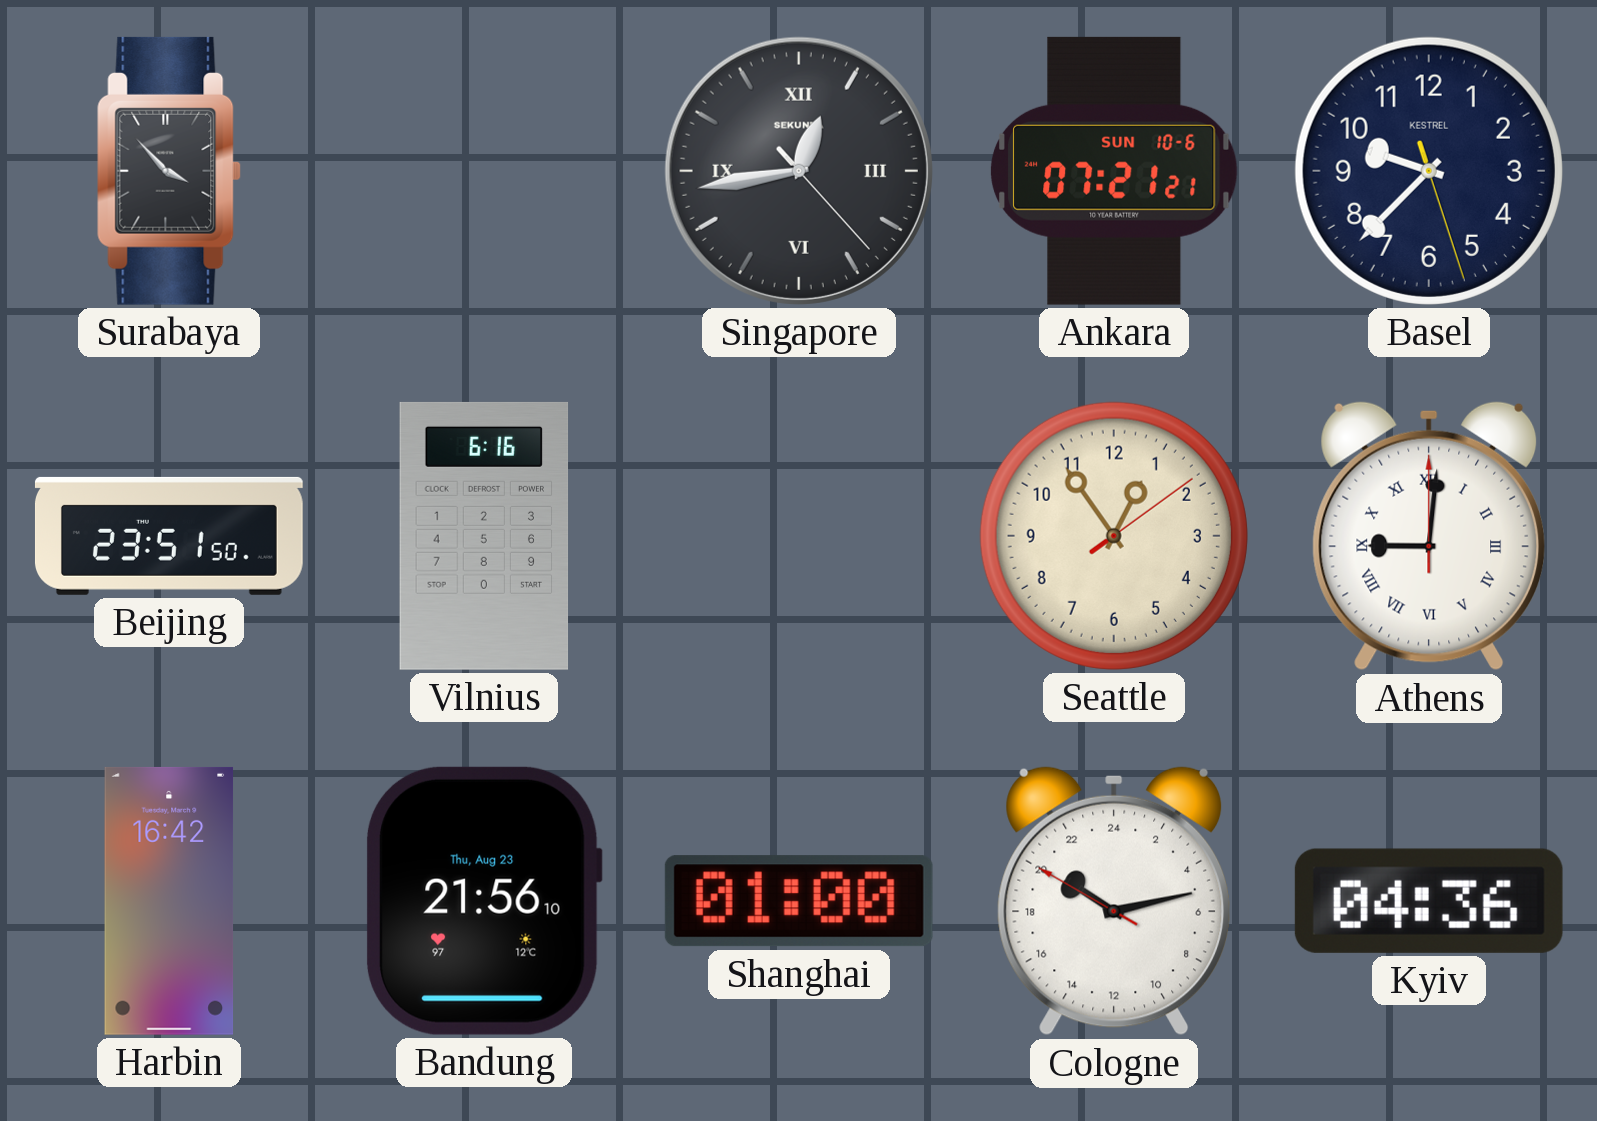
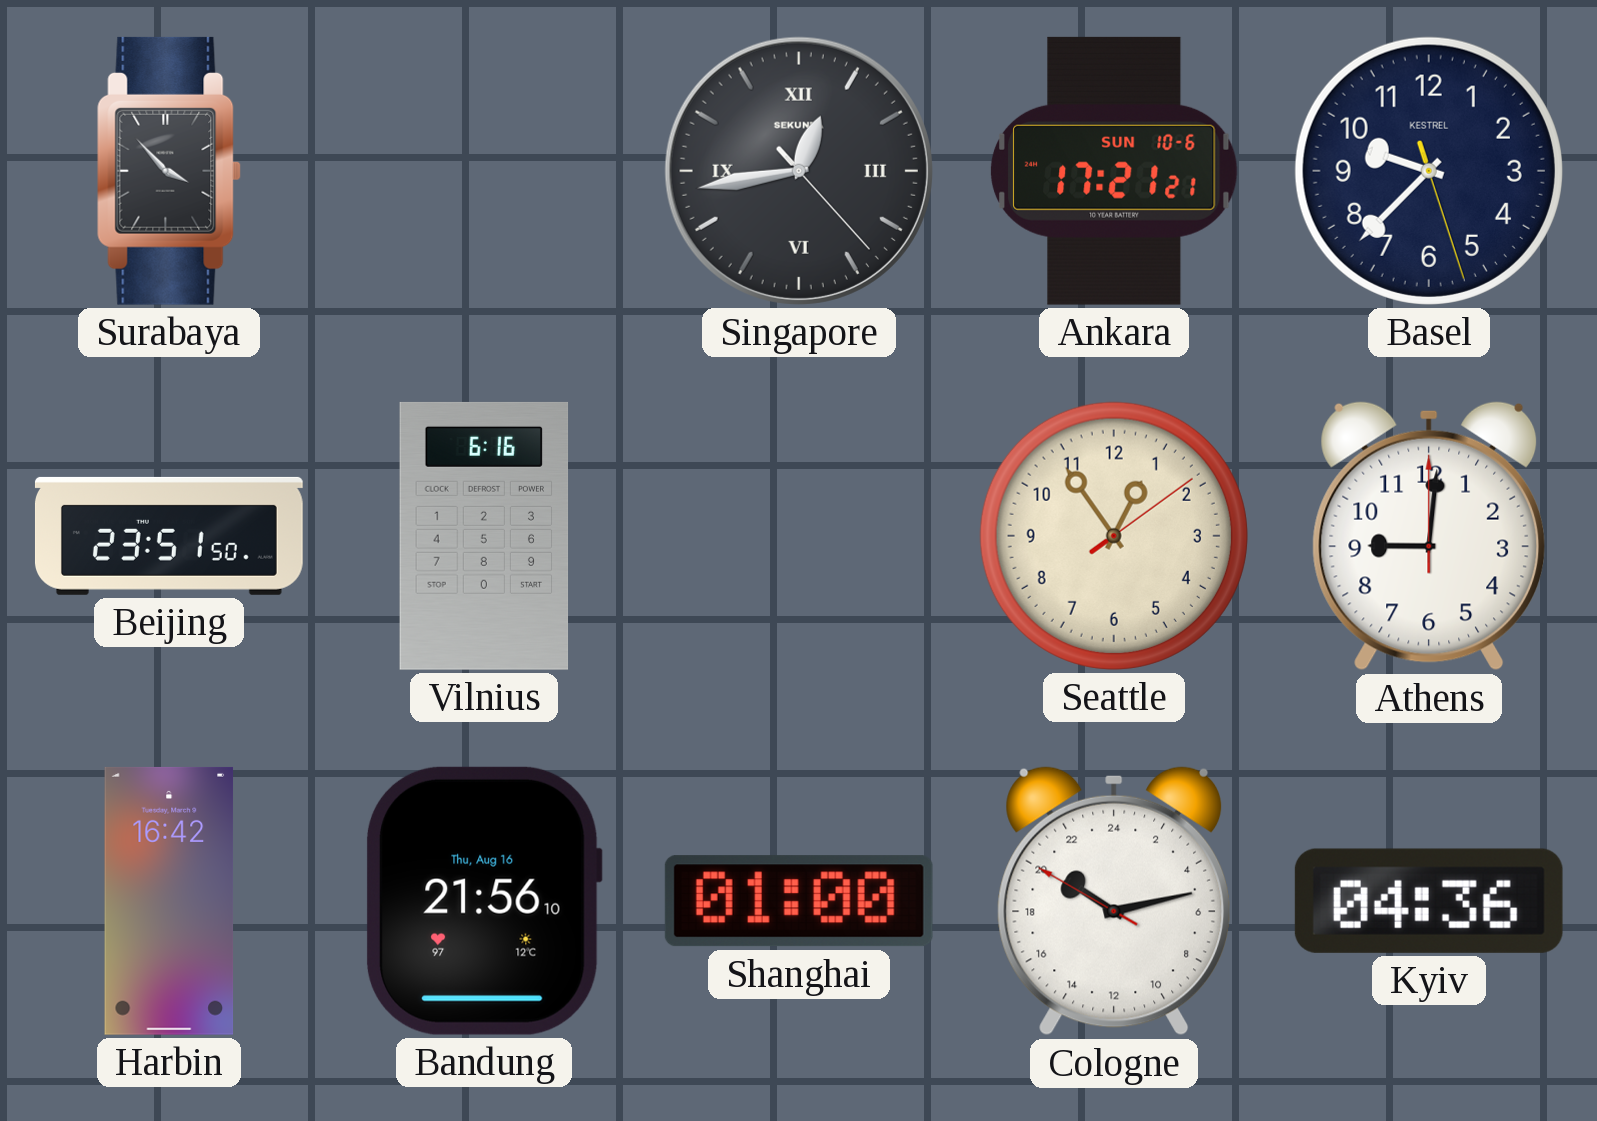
Ankara: 07:21 -> 17:21 (1114, 171)
Athens numerals: Roman -> Arabic (1428, 536)
Bandung date: Thu, Aug 23 -> Thu, Aug 16 (483, 901)
